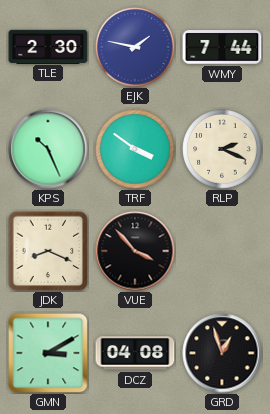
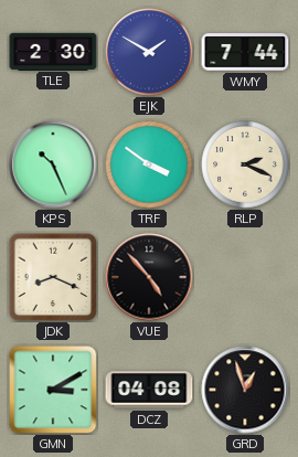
EJK: 1:47 -> 1:50 (149, 52)
VUE: 3:53 -> 4:53 (149, 277)
